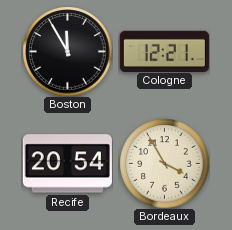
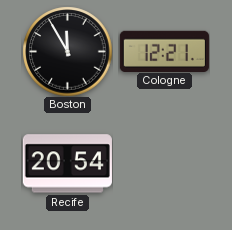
Bordeaux: 3:55 -> none (164, 163)
